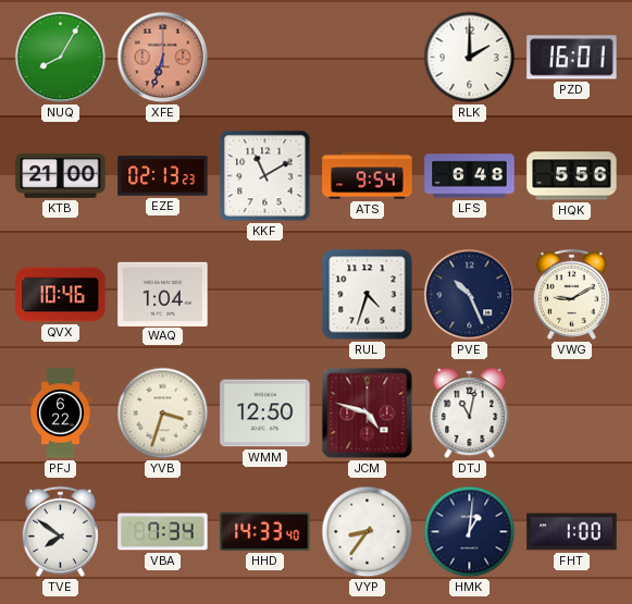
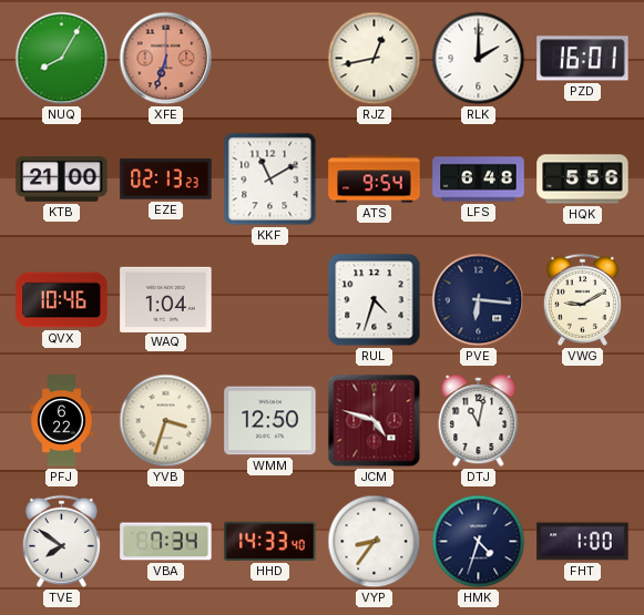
RJZ: none -> 12:43 (375, 59)
PVE: 10:26 -> 6:16 (479, 300)
HMK: 1:01 -> 4:33 (479, 542)
